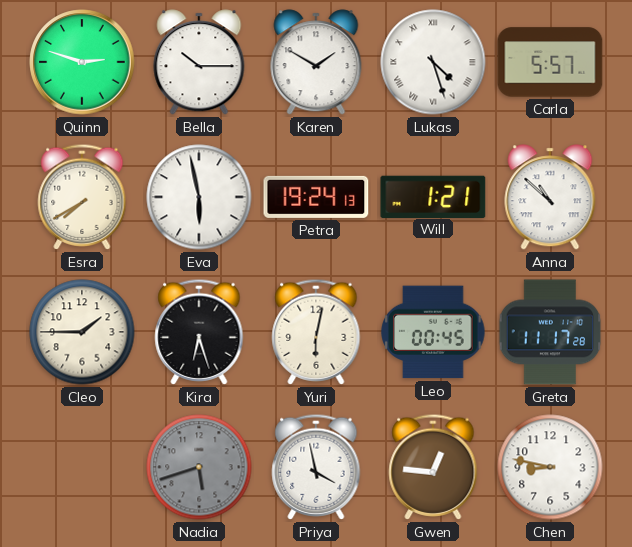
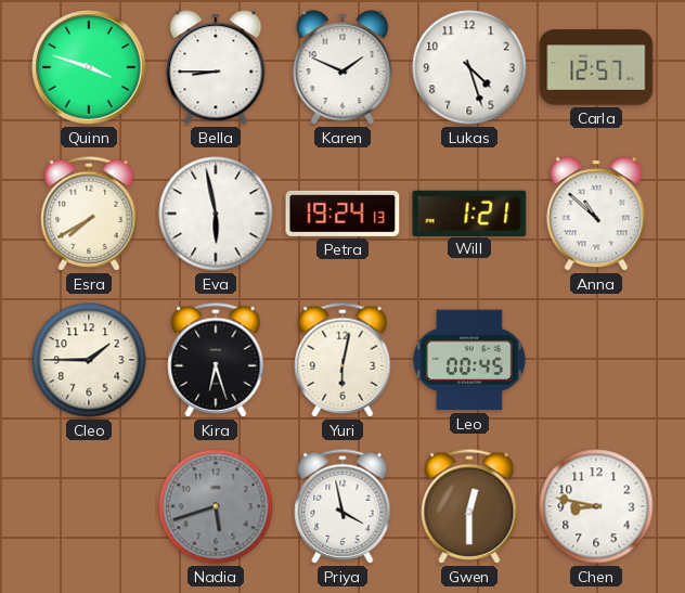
Quinn: 2:48 -> 3:48 (89, 67)
Bella: 10:15 -> 8:45 (216, 67)
Karen: 1:50 -> 1:49 (342, 67)
Lukas numerals: Roman -> Arabic (469, 67)
Carla: 5:57 -> 12:57 (596, 67)
Greta: 11:17 -> none (550, 332)
Gwen: 12:46 -> 12:30 (469, 506)
